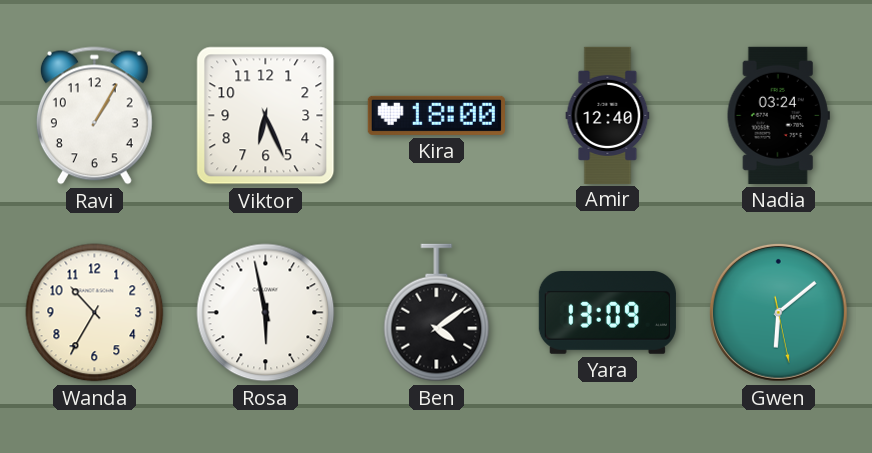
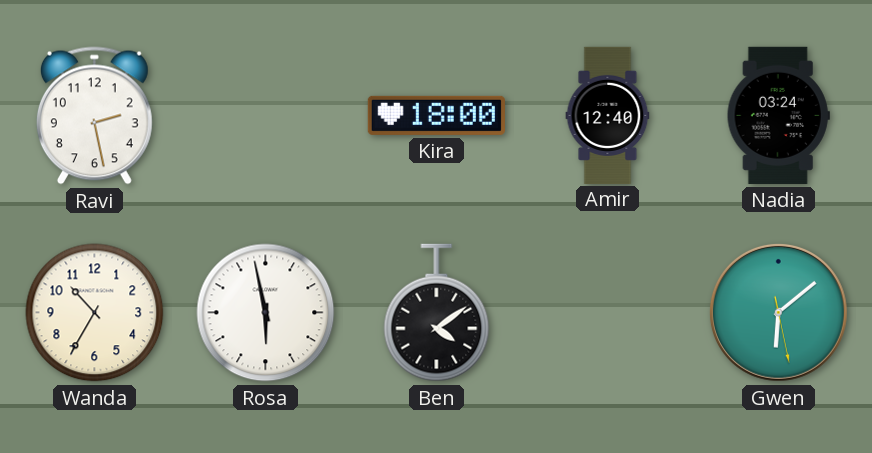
Ravi: 1:05 -> 2:28 (94, 116)
Viktor: 6:26 -> none (266, 116)
Yara: 13:09 -> none (607, 312)
